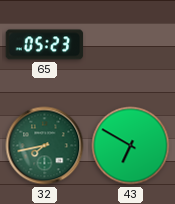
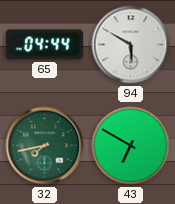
65: 05:23 -> 04:44 (45, 45)
94: none -> 5:50 (131, 45)
